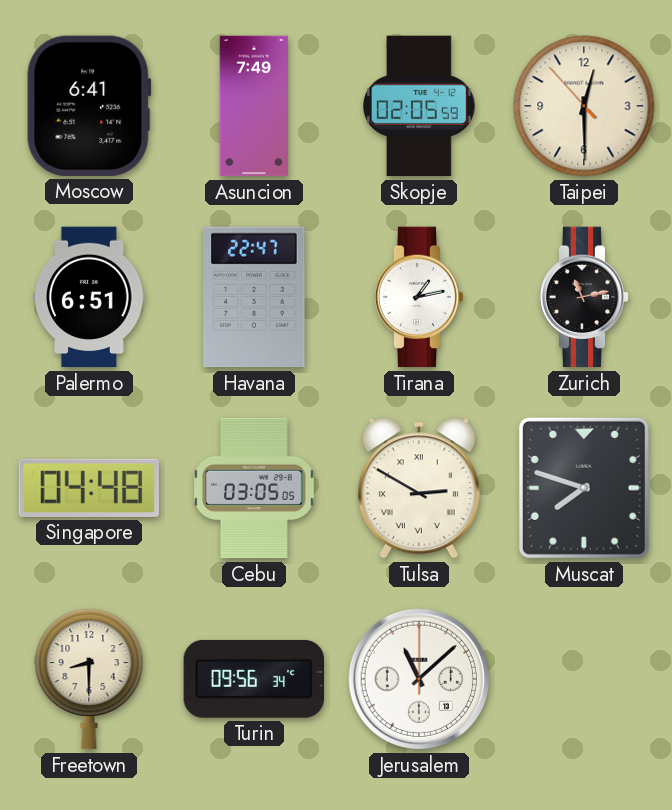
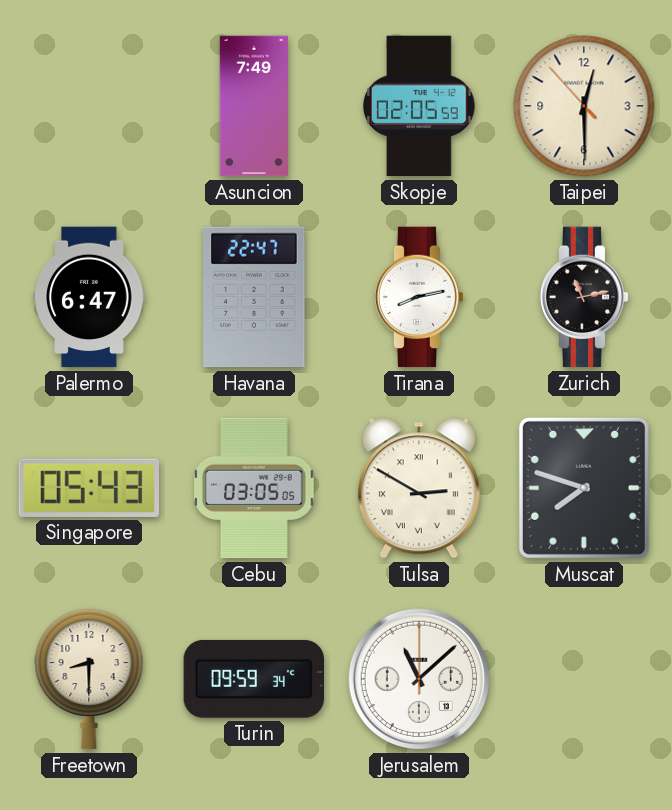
Moscow: 6:41 -> none (89, 106)
Palermo: 6:51 -> 6:47 (89, 297)
Tirana: 1:13 -> 8:13 (419, 297)
Singapore: 04:48 -> 05:43 (88, 488)
Turin: 09:56 -> 09:59 (253, 679)
